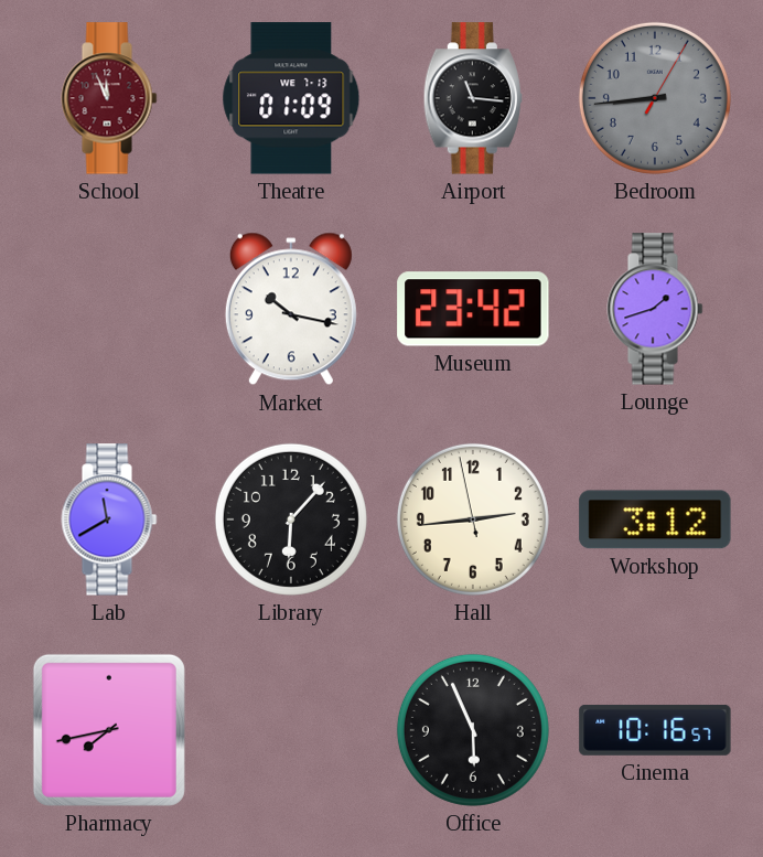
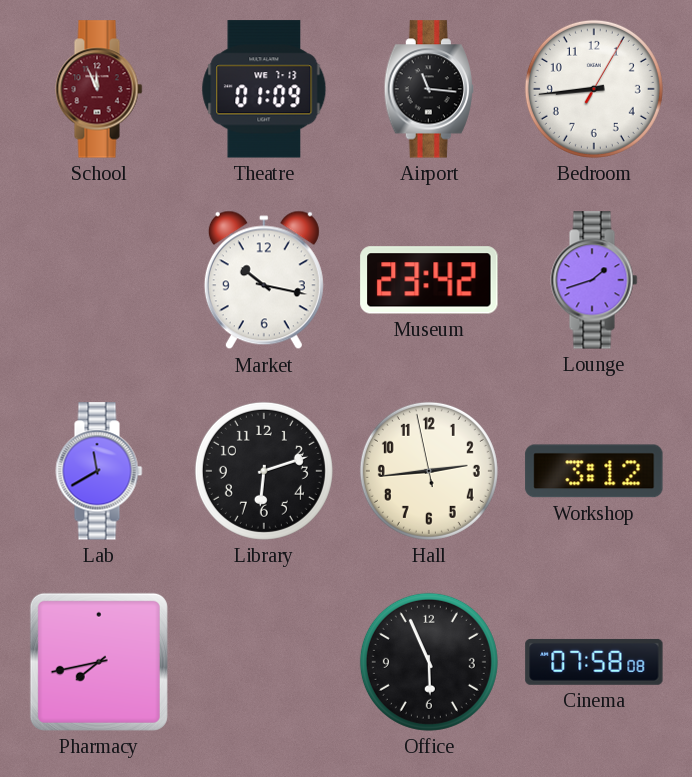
Bedroom dial: grey -> white (594, 89)
Library: 6:07 -> 6:12 (264, 471)
Cinema: 10:16 -> 07:58 (594, 662)
